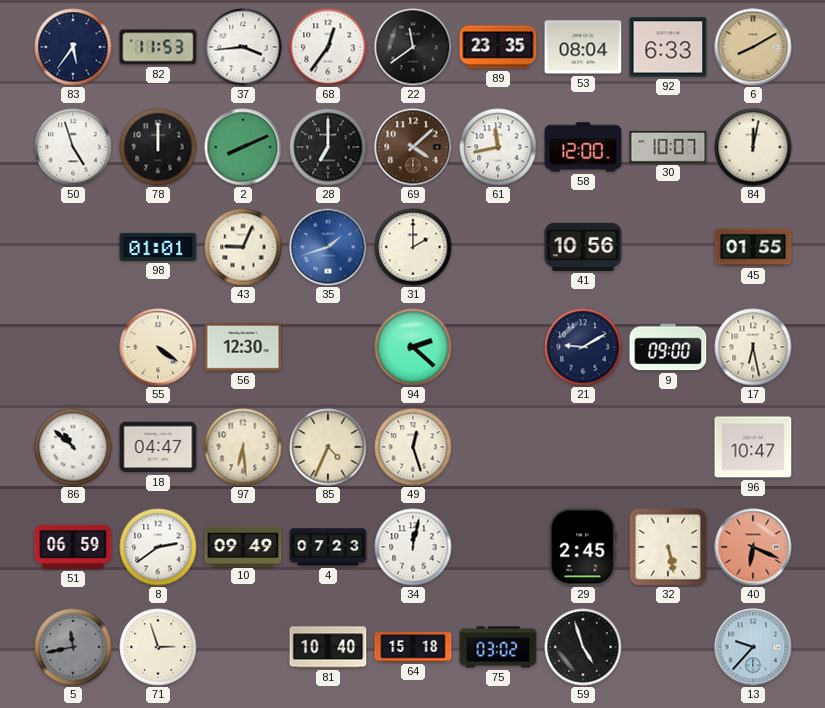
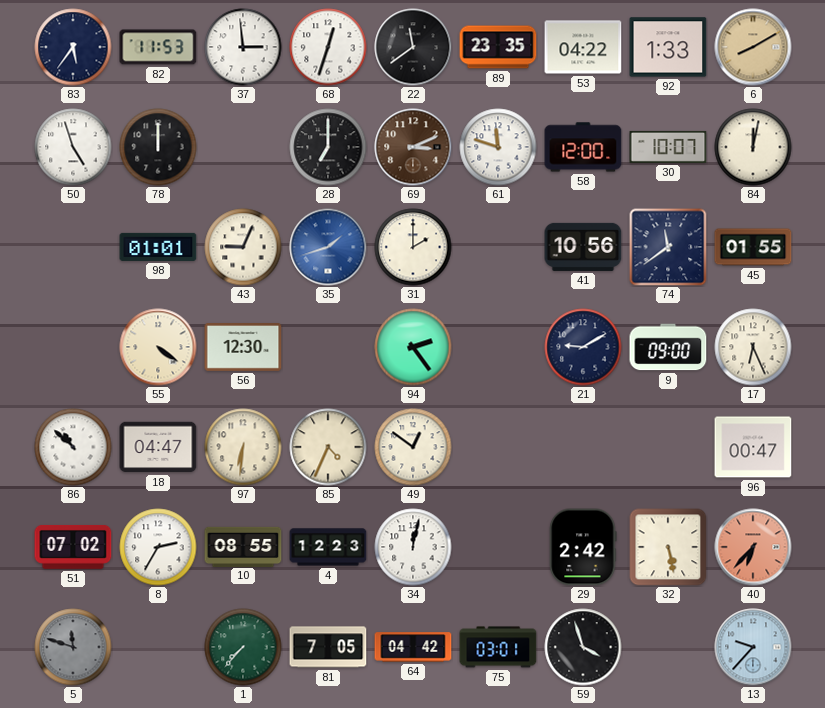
37: 3:44 -> 2:59 (243, 47)
68: 12:36 -> 12:33 (328, 47)
53: 08:04 -> 04:22 (583, 47)
92: 6:33 -> 1:33 (668, 47)
2: 8:11 -> none (243, 147)
69: 4:08 -> 3:11 (413, 147)
61: 11:43 -> 11:48 (498, 147)
74: none -> 11:39 (668, 247)
94: 2:22 -> 2:24 (413, 347)
17: 6:28 -> 6:26 (753, 347)
97: 6:29 -> 6:31 (243, 447)
49: 12:27 -> 12:51 (413, 447)
96: 10:47 -> 00:47 (753, 447)
51: 06:59 -> 07:02 (73, 547)
8: 2:39 -> 2:35 (158, 547)
10: 09:49 -> 08:55 (243, 546)
4: 07:23 -> 12:23 (328, 547)
29: 2:45 -> 2:42 (583, 547)
40: 6:19 -> 6:37 (753, 547)
5: 11:43 -> 11:48 (73, 647)
71: 2:57 -> none (158, 647)
1: none -> 7:37 (243, 647)
81: 10:40 -> 7:05 (328, 647)
64: 15:18 -> 04:42 (413, 647)
75: 03:02 -> 03:01 (498, 647)
59: 4:57 -> 3:57 (583, 647)
